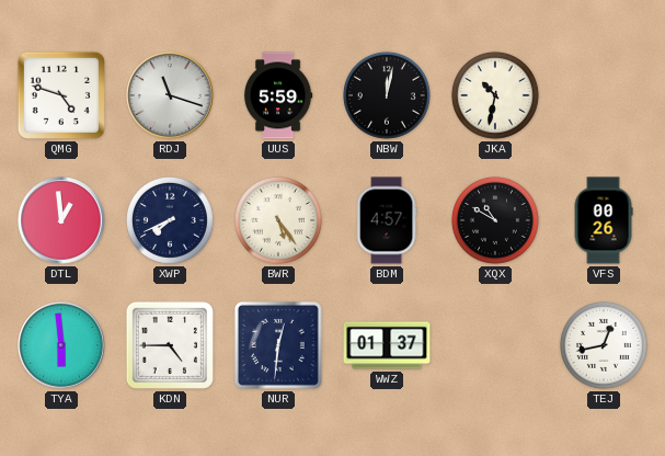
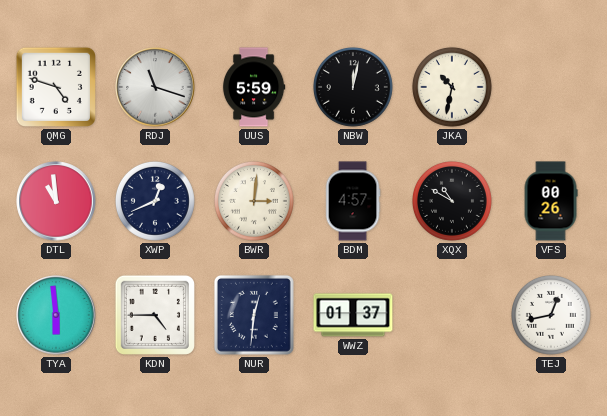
DTL: 12:59 -> 10:59 (56, 201)
XWP: 7:41 -> 12:41 (155, 201)
BWR: 5:24 -> 3:01 (254, 201)
